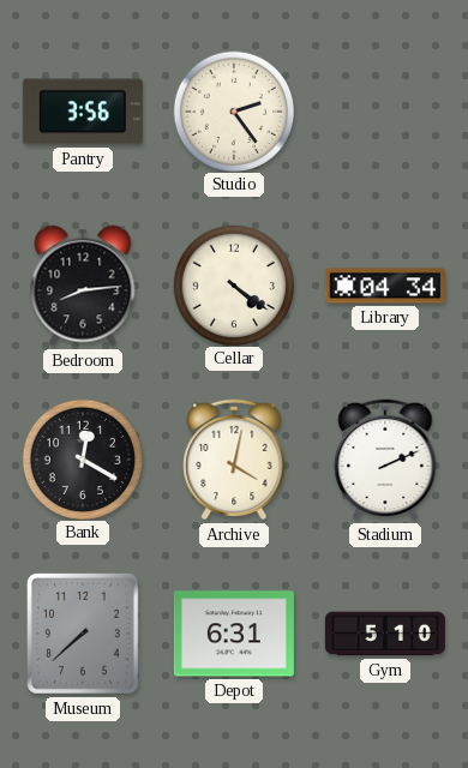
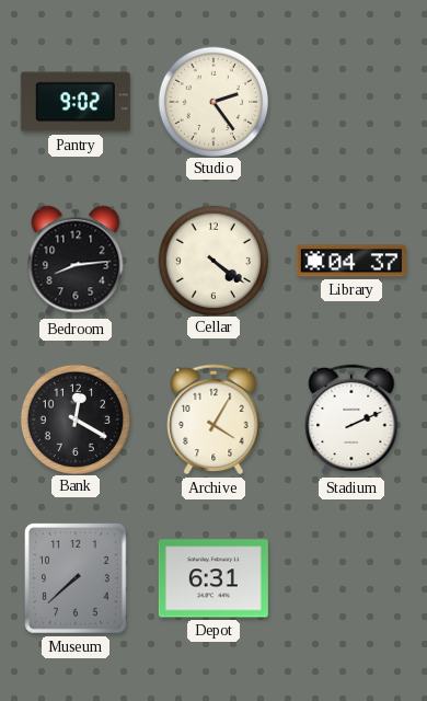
Pantry: 3:56 -> 9:02 (76, 102)
Library: 04:34 -> 04:37 (351, 261)
Archive: 4:02 -> 4:05 (214, 420)
Gym: 5:10 -> none (385, 634)
